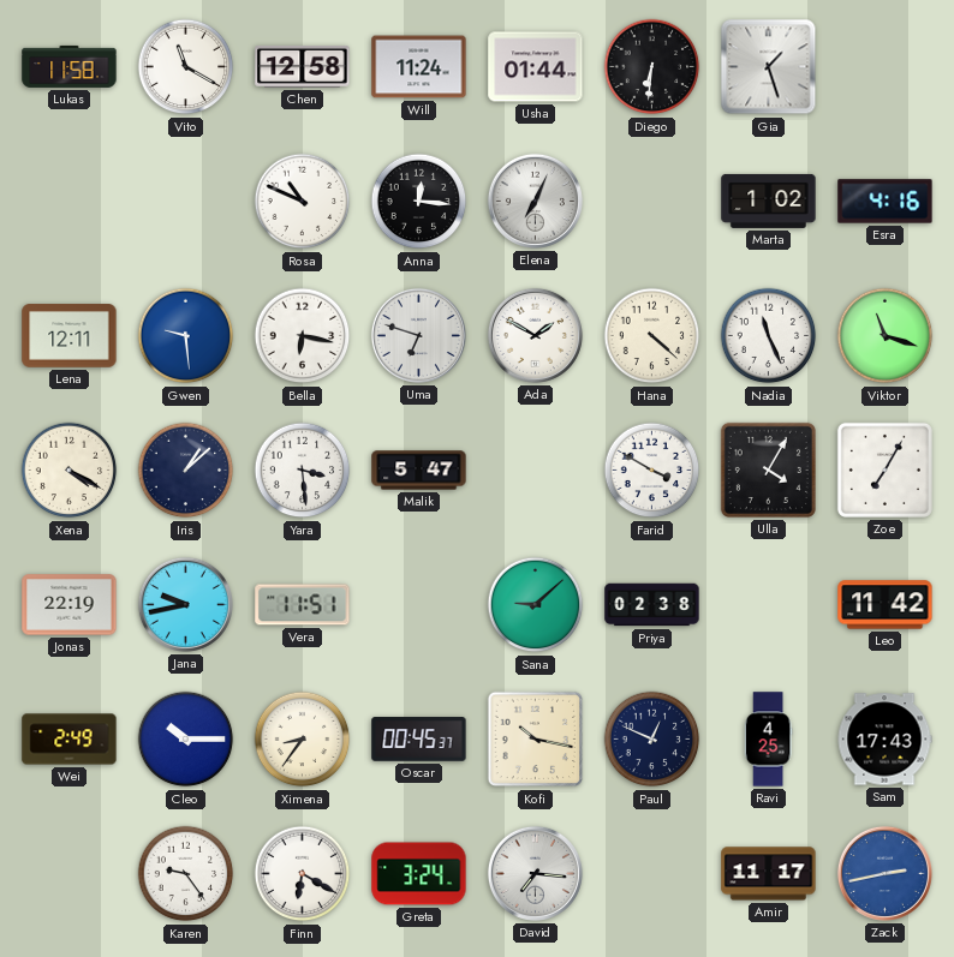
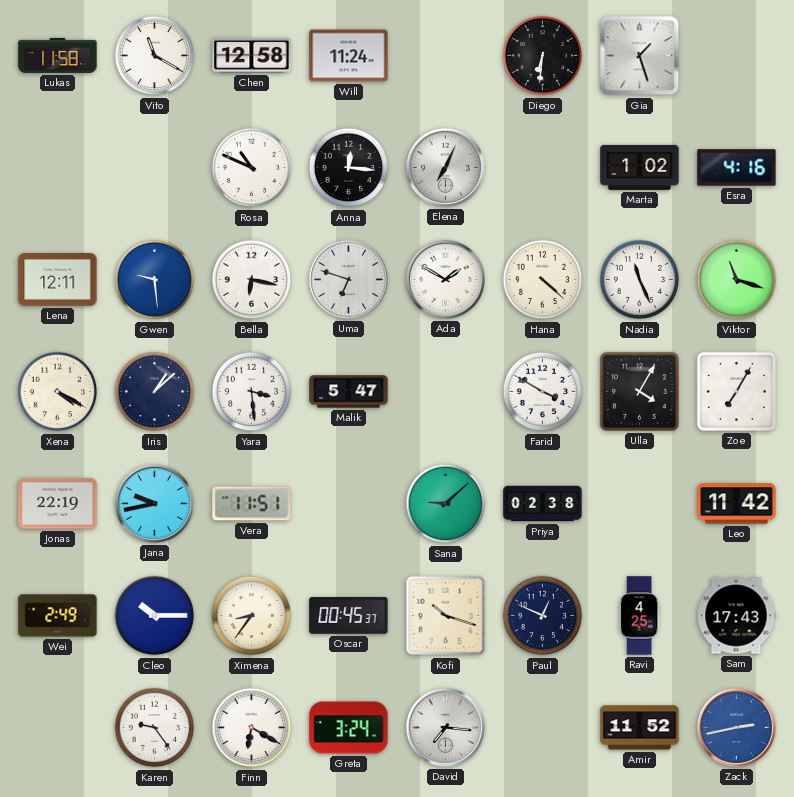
Usha: 01:44 -> none (536, 67)
Kofi: 10:17 -> 10:18 (446, 616)
Amir: 11:17 -> 11:52 (640, 728)
